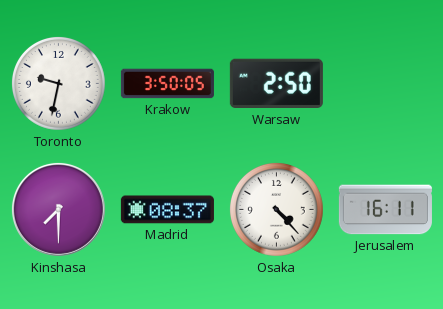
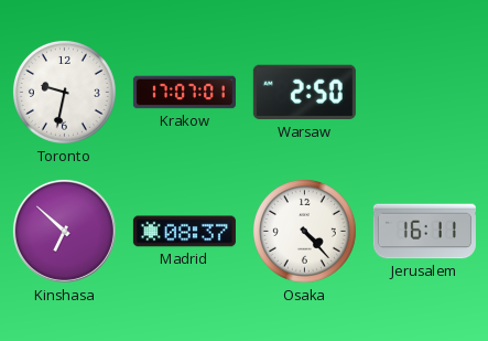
Krakow: 3:50 -> 17:07 (184, 93)
Kinshasa: 7:30 -> 6:52 (64, 231)
